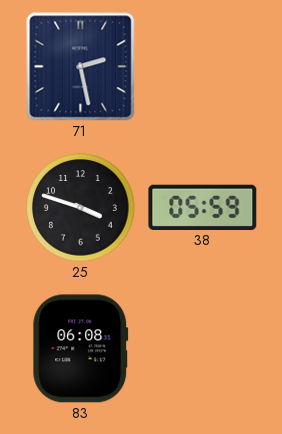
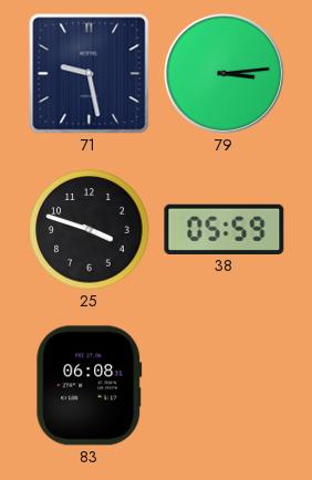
71: 2:28 -> 9:28 (89, 73)
79: none -> 3:14 (223, 73)
